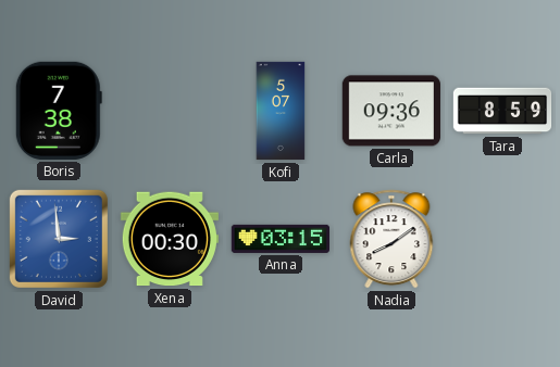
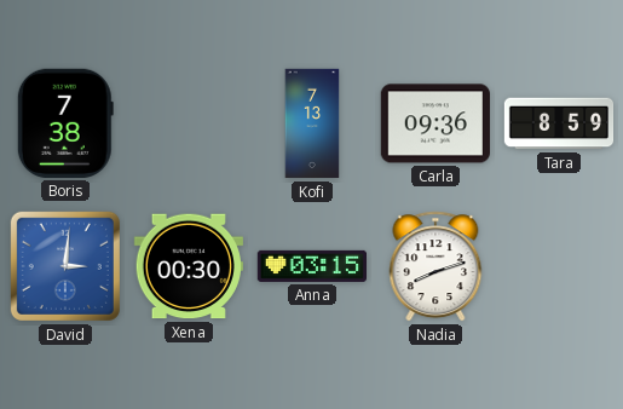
Kofi: 5:07 -> 7:13 (312, 123)
David: 2:59 -> 3:01 (65, 266)
Nadia: 8:09 -> 8:12 (435, 266)
